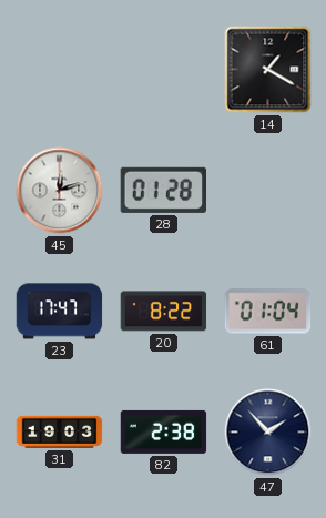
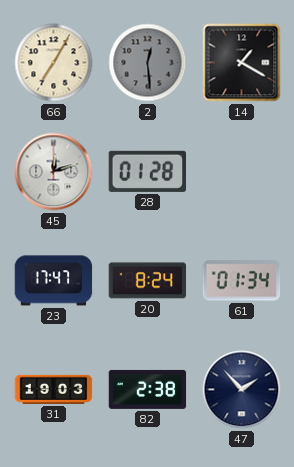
66: none -> 7:05 (54, 63)
2: none -> 12:29 (148, 63)
20: 8:22 -> 8:24 (148, 281)
61: 01:04 -> 01:34 (242, 281)
